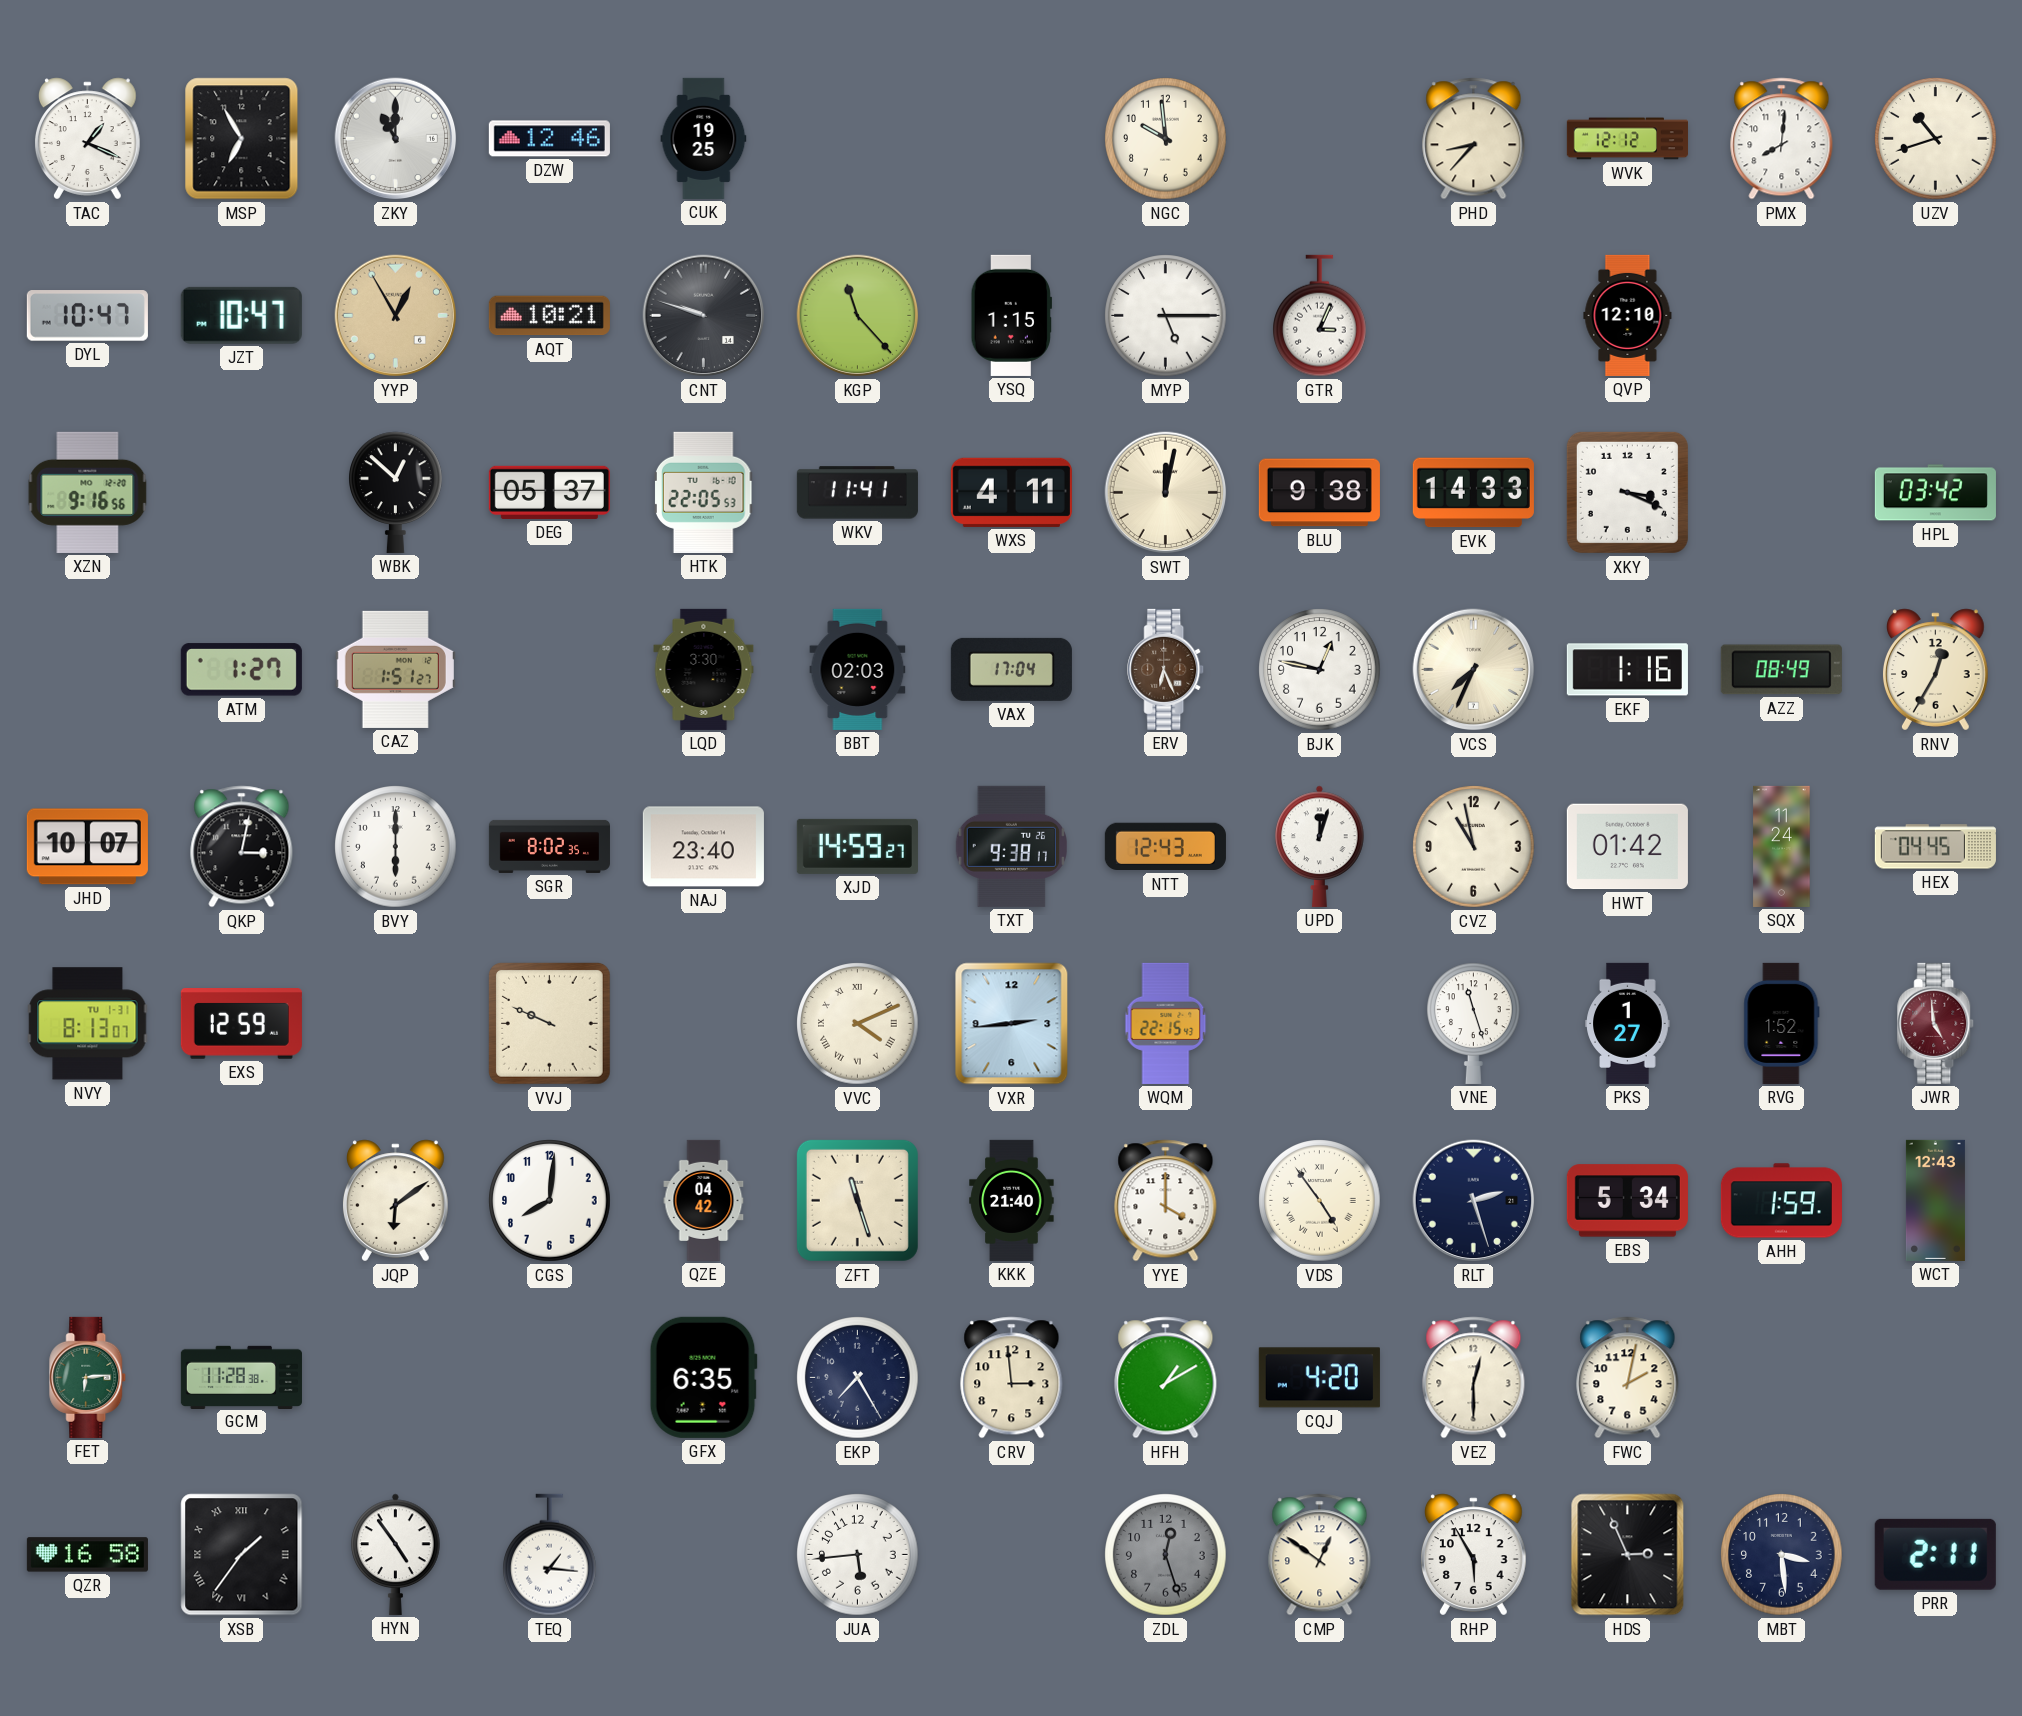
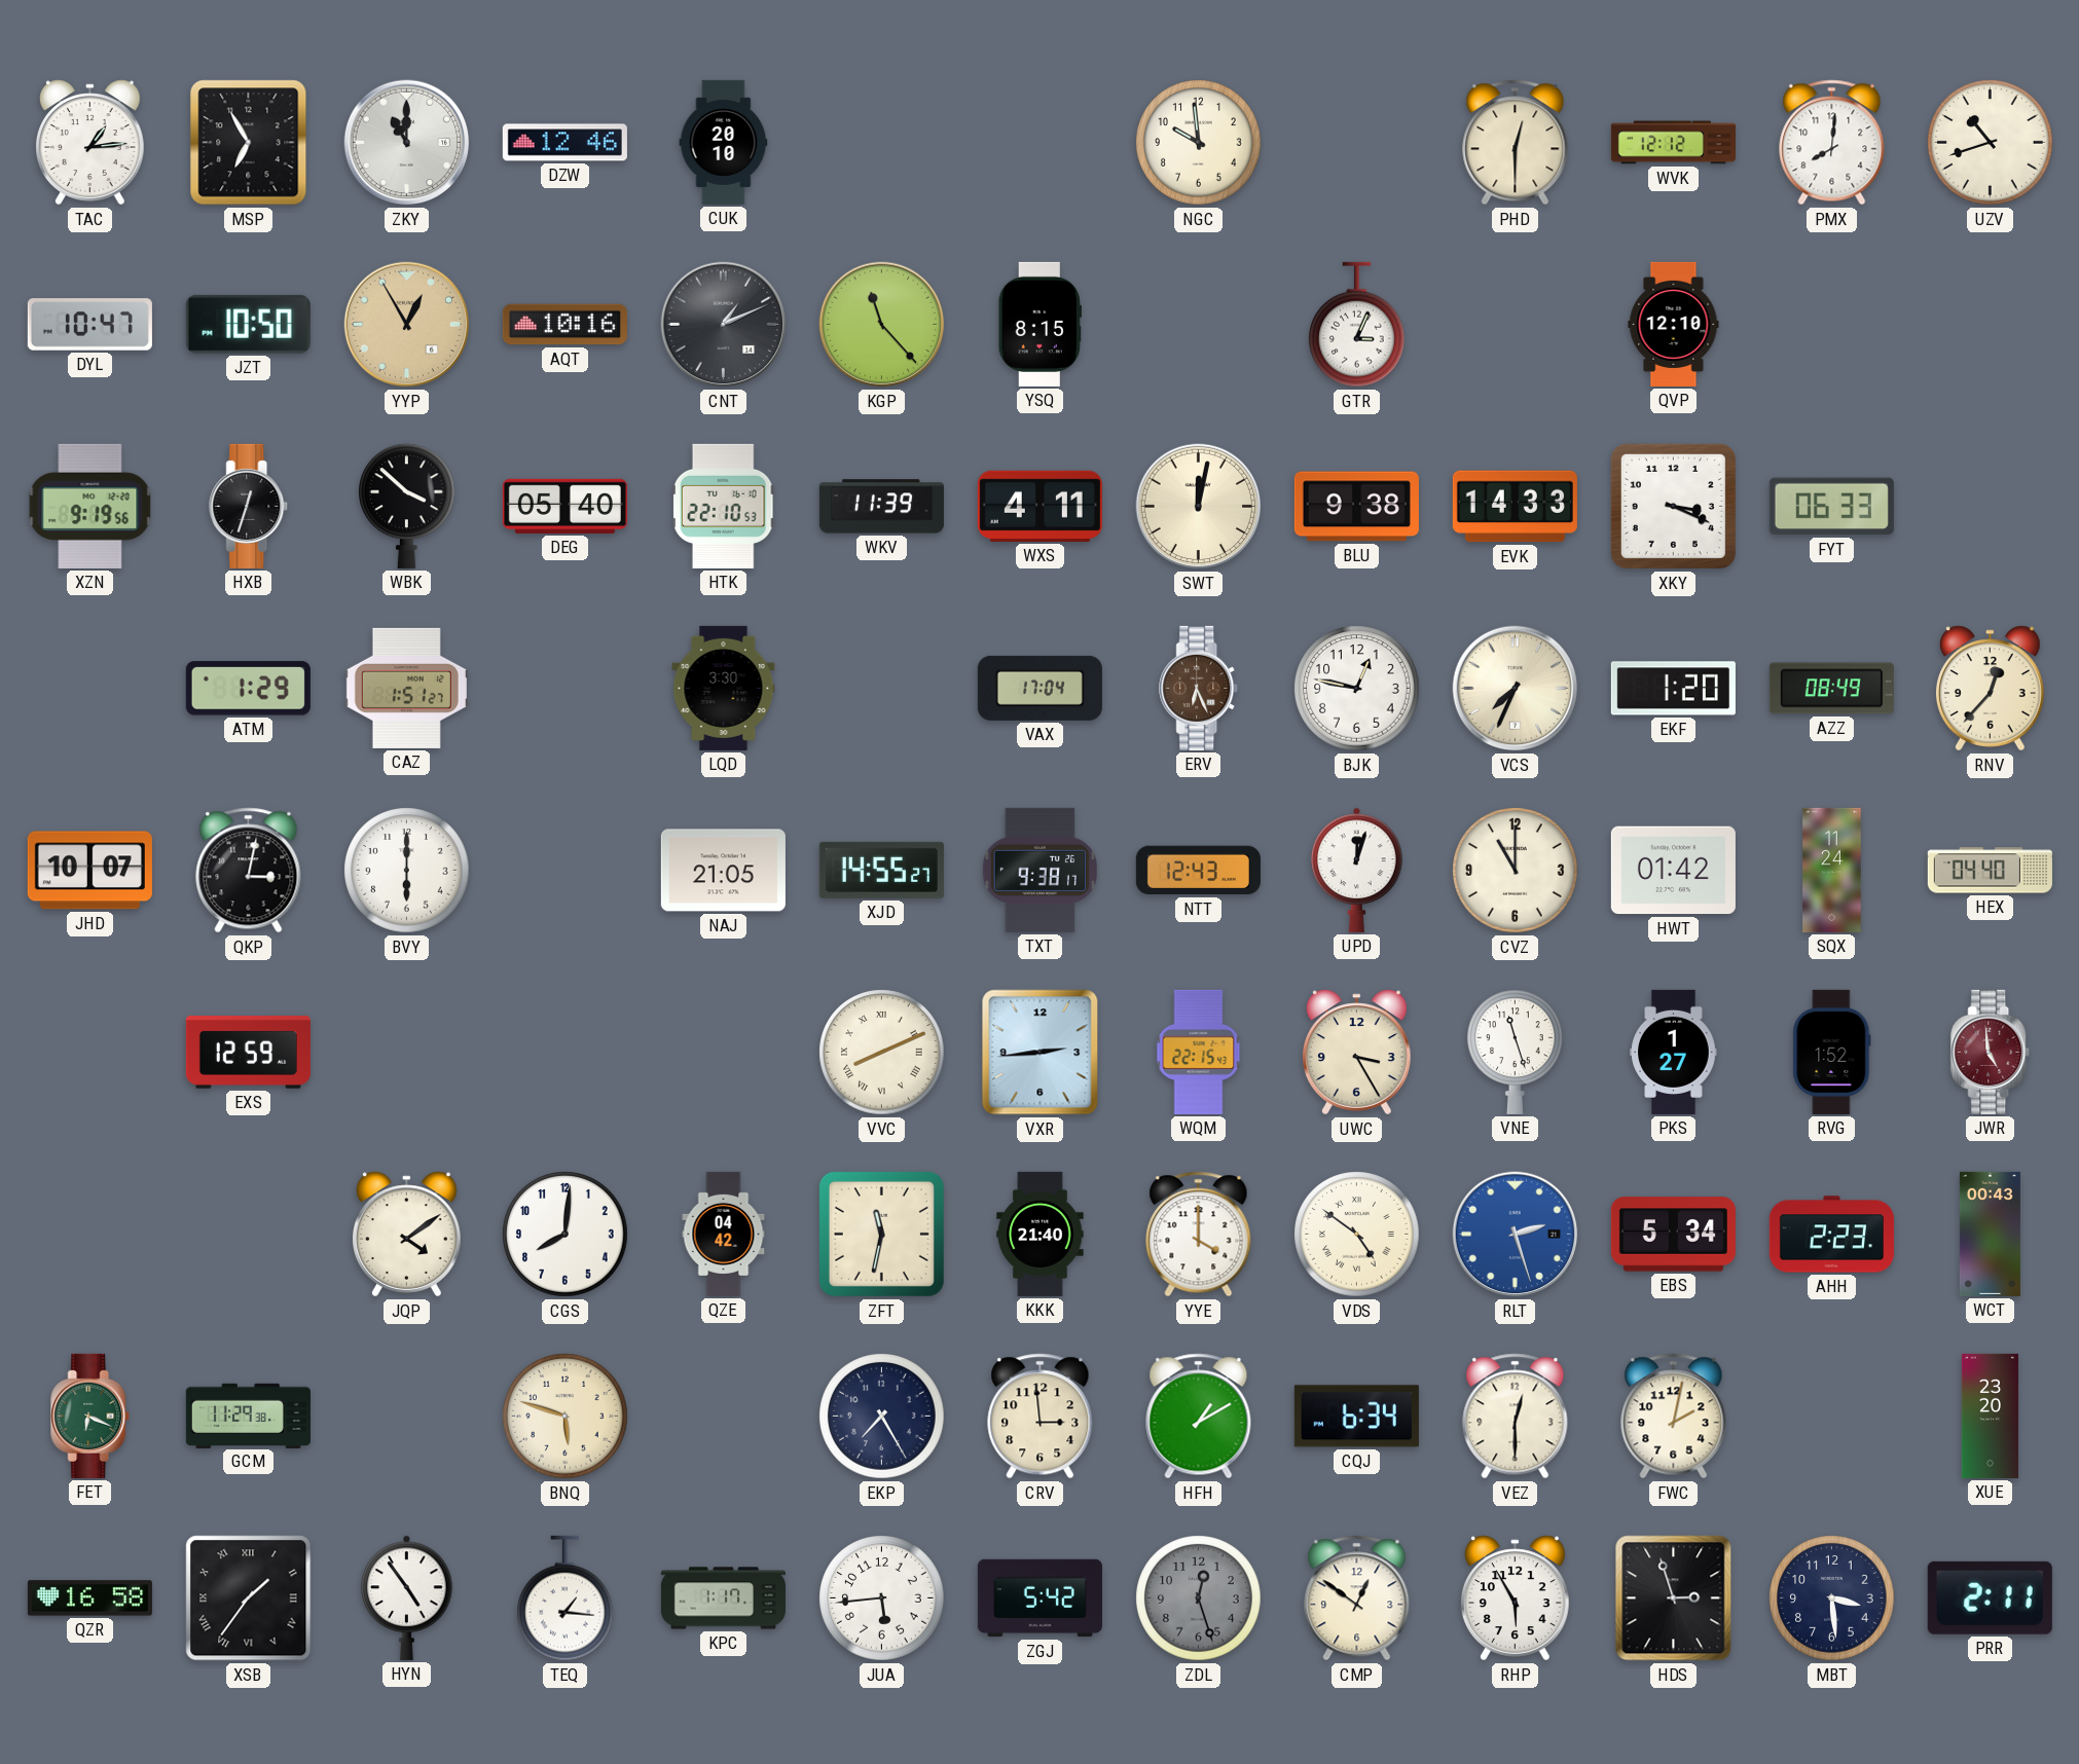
TAC: 1:19 -> 1:14 (90, 143)
CUK: 19:25 -> 20:10 (724, 142)
PHD: 8:37 -> 12:30 (1516, 143)
JZT: 10:47 -> 10:50 (248, 324)
AQT: 10:21 -> 10:16 (564, 325)
CNT: 9:48 -> 1:11 (724, 325)
YSQ: 1:15 -> 8:15 (1039, 324)
MYP: 5:15 -> none (1166, 316)
XZN: 9:16 -> 9:19 (90, 506)
HXB: none -> 12:33 (249, 506)
WBK: 12:52 -> 3:52 (407, 506)
DEG: 05:37 -> 05:40 (564, 506)
HTK: 22:05 -> 22:10 (724, 506)
WKV: 11:41 -> 11:39 (881, 507)
FYT: none -> 06:33 (1831, 507)
HPL: 03:42 -> none (1935, 493)
ATM: 1:27 -> 1:29 (248, 689)
BBT: 02:03 -> none (858, 669)
EKF: 1:16 -> 1:20 (1673, 689)
RNV: 12:35 -> 12:37 (1991, 689)
SGR: 8:02 -> none (549, 846)
NAJ: 23:40 -> 21:05 (723, 871)
XJD: 14:59 -> 14:55 (881, 870)
CVZ: 10:58 -> 11:00 (1516, 871)
HEX: 04:45 -> 04:40 (1990, 871)
NVY: 8:13 -> none (88, 1024)
VVJ: 9:49 -> none (550, 1024)
VVC: 4:11 -> 8:11 (882, 1053)
UWC: none -> 3:25 (1357, 1053)
JQP: 6:09 -> 4:09 (407, 1235)
ZFT: 11:27 -> 11:32 (881, 1234)
VDS: 4:54 -> 4:51 (1357, 1235)
RLT dial: navy -> blue (1516, 1235)
AHH: 1:59 -> 2:23 (1831, 1235)
WCT: 12:43 -> 00:43 (1990, 1234)
FET: 6:14 -> 6:19 (90, 1416)
GCM: 11:28 -> 11:29 (248, 1416)
BNQ: none -> 5:48 (566, 1417)
GFX: 6:35 -> none (703, 1377)
CQJ: 4:20 -> 6:34 (1356, 1417)
XUE: none -> 23:20 (1990, 1416)
KPC: none -> 1:17 (723, 1598)
ZGJ: none -> 5:42 (1039, 1598)
HDS: 2:56 -> 2:57 (1674, 1598)
